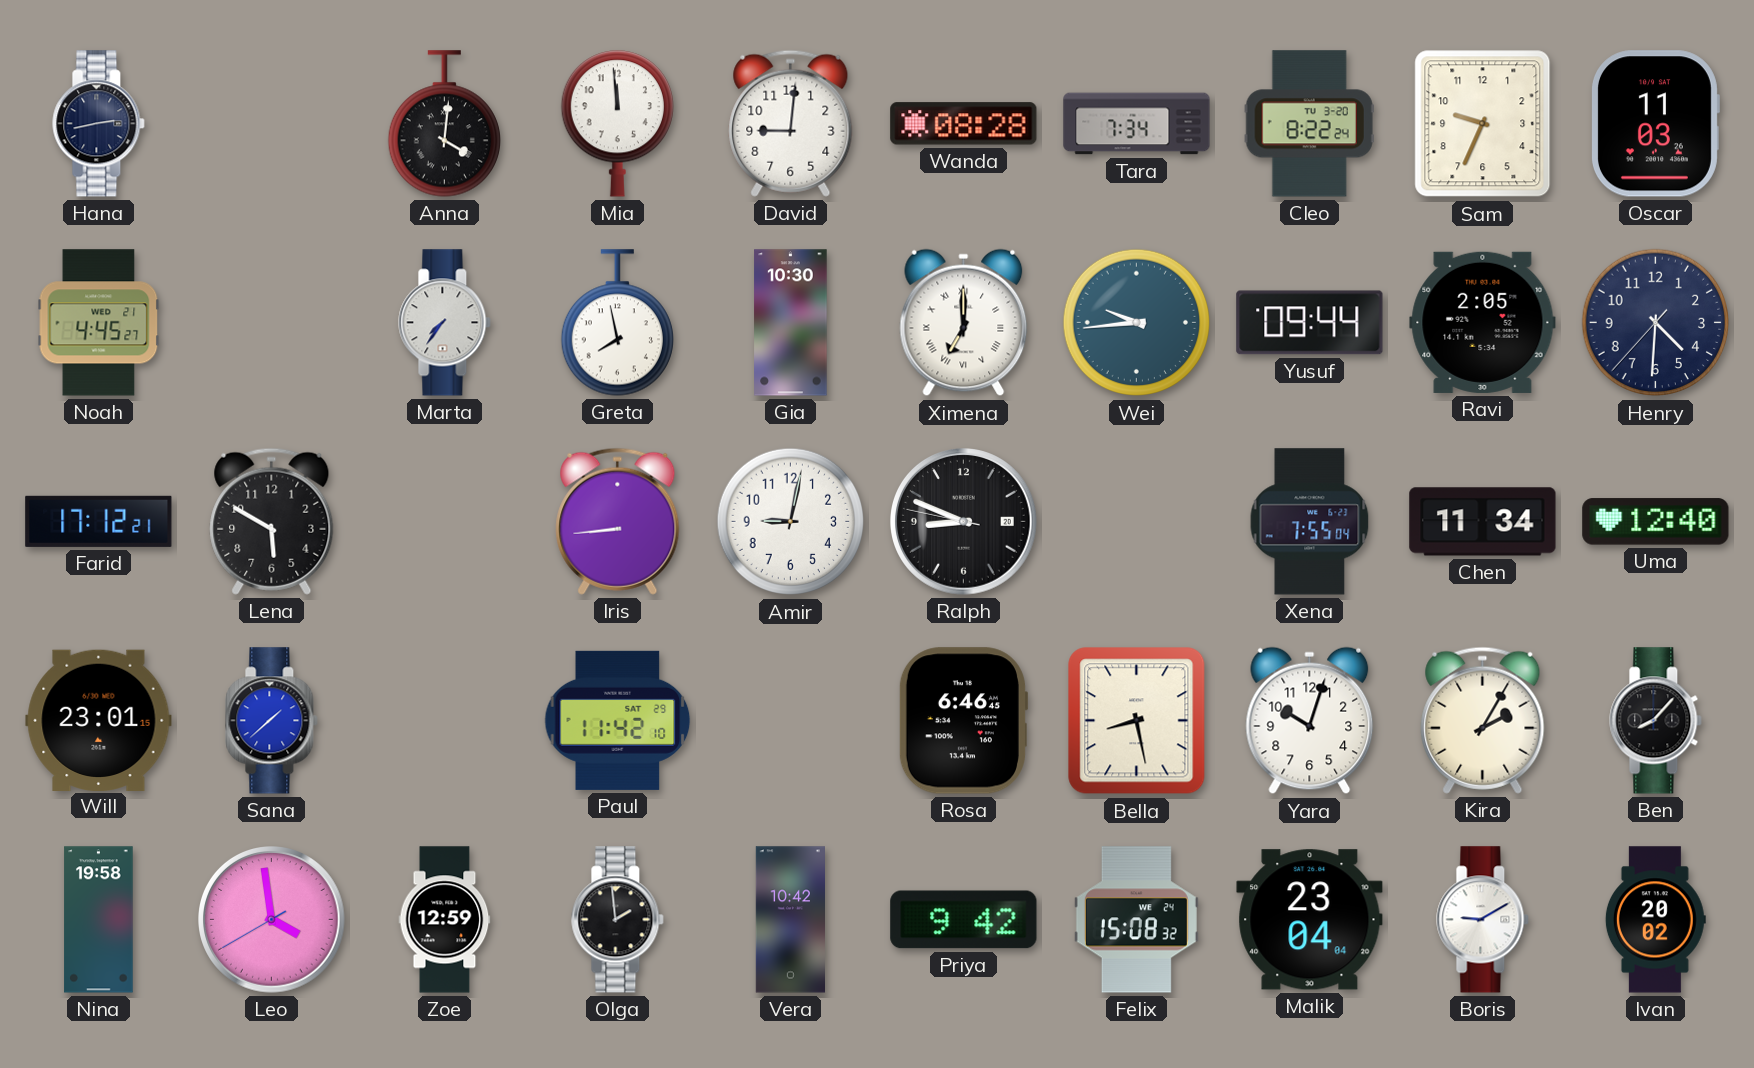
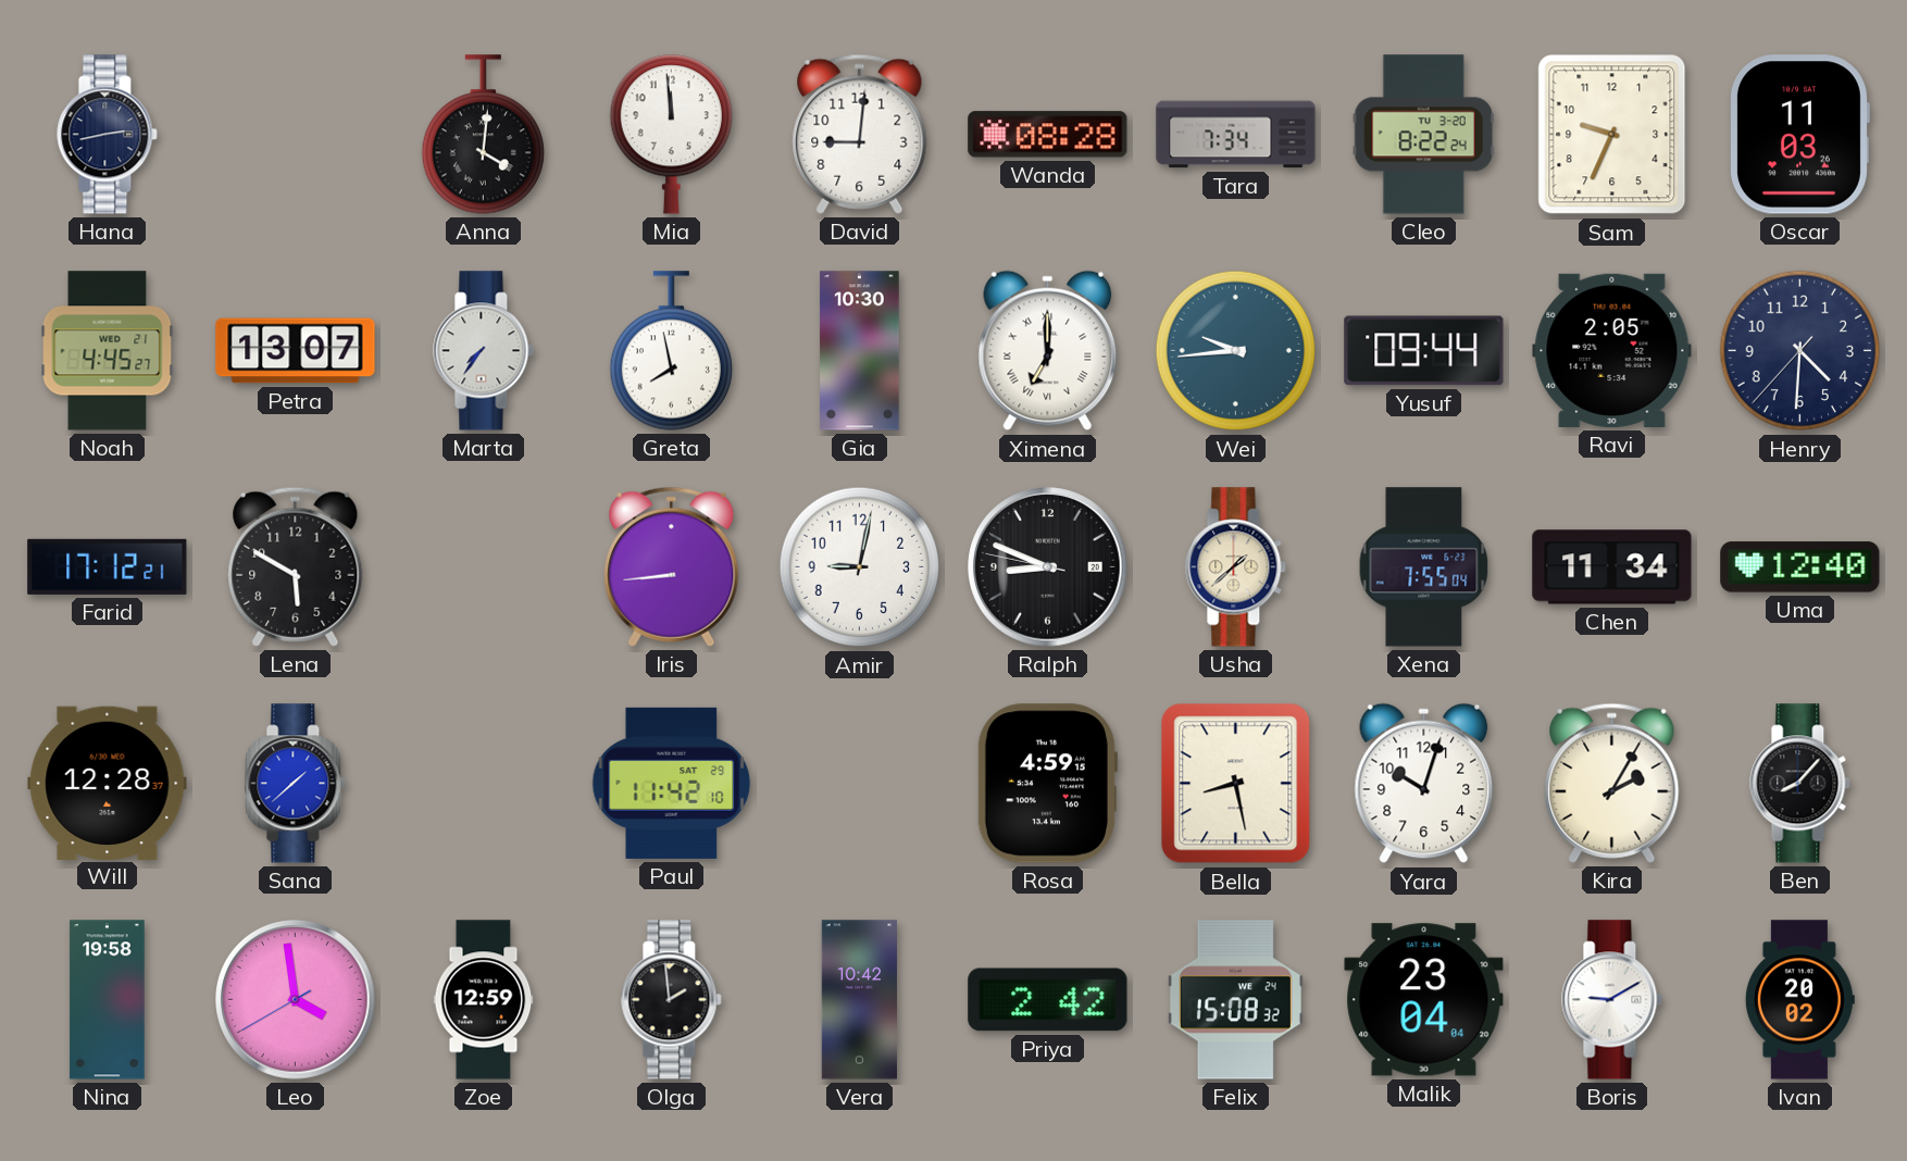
Petra: none -> 13:07 (296, 351)
Usha: none -> 1:38 (1236, 567)
Will: 23:01 -> 12:28 (108, 783)
Rosa: 6:46 -> 4:59 (1047, 784)
Priya: 9:42 -> 2:42 (1048, 1000)
